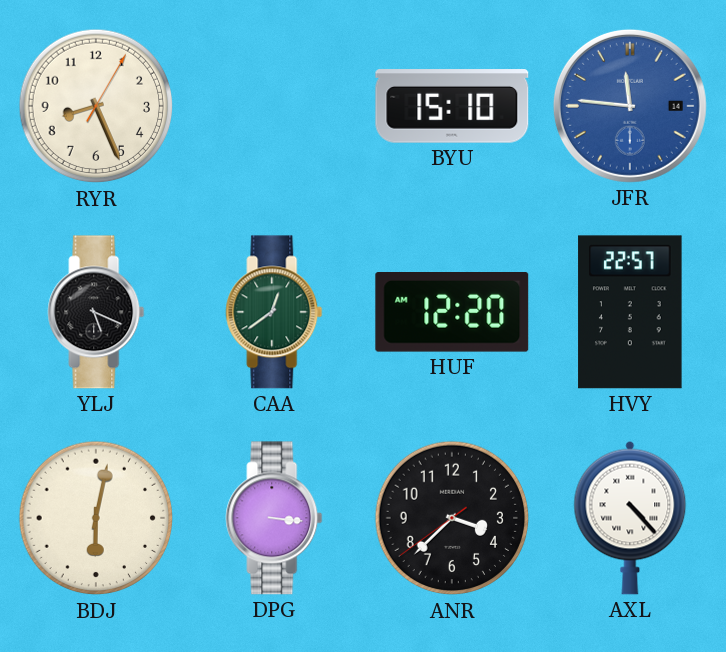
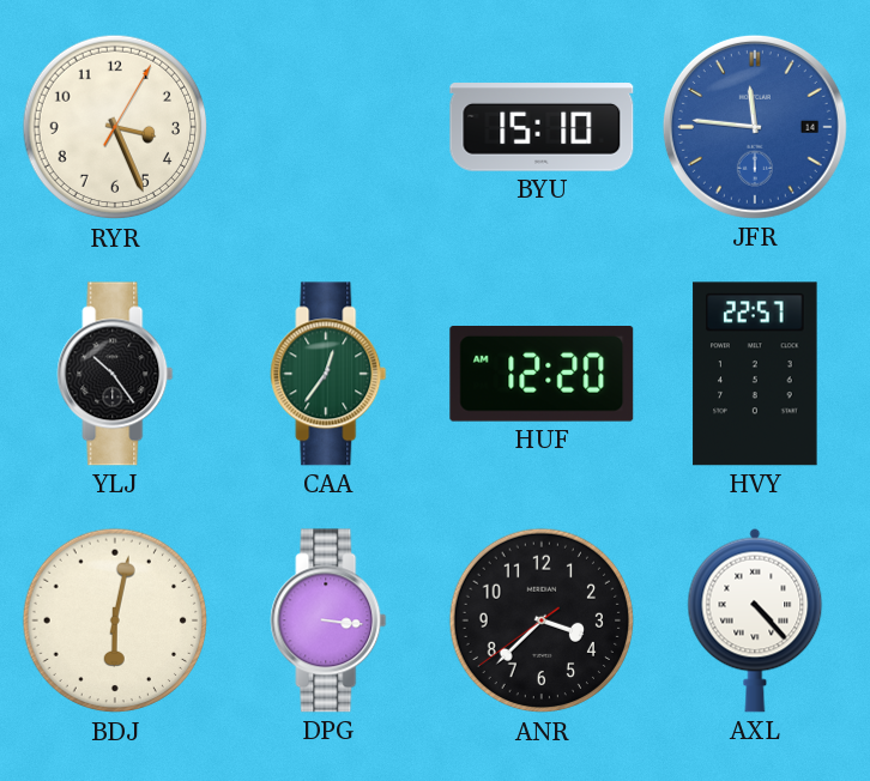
RYR: 8:26 -> 3:26 (115, 127)
YLJ: 5:19 -> 10:24 (115, 374)
CAA: 12:39 -> 12:36 (328, 374)
